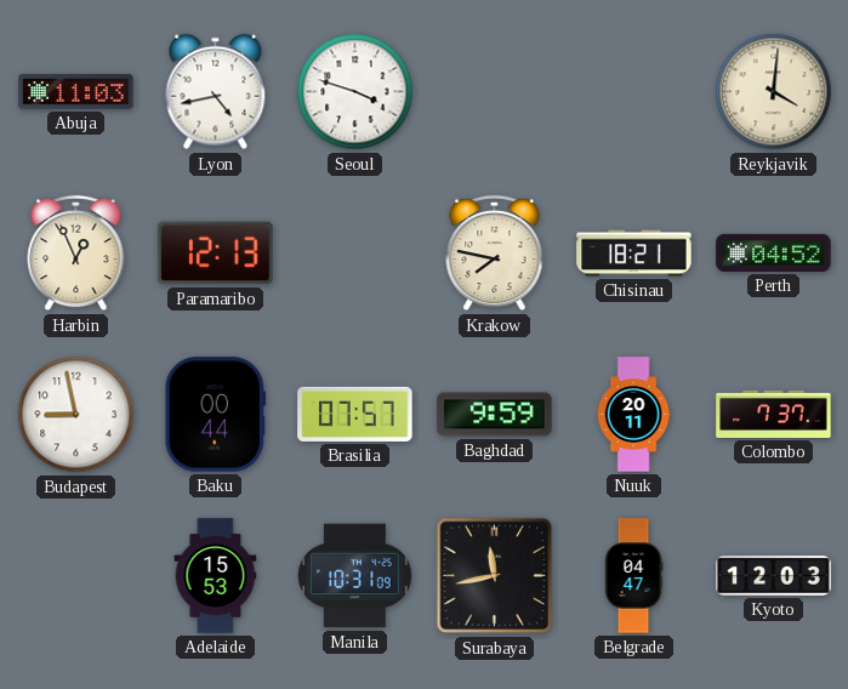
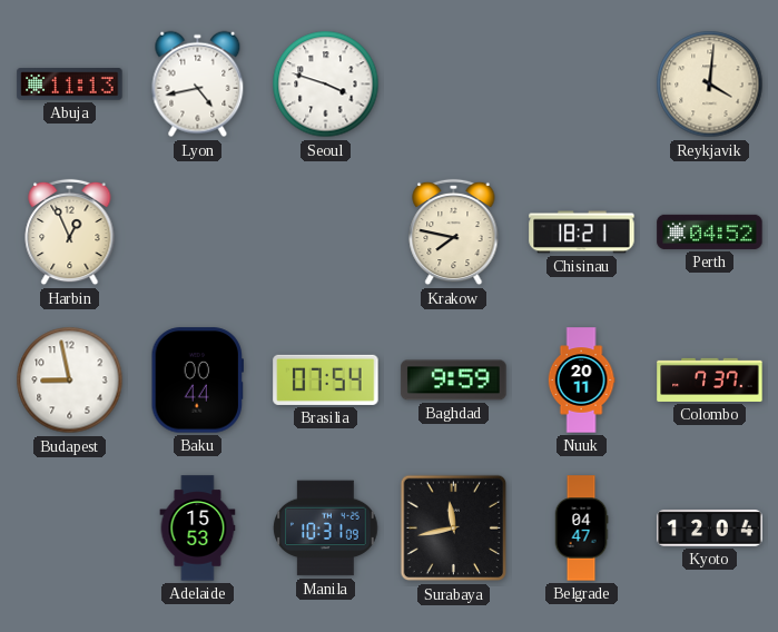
Abuja: 11:03 -> 11:13 (70, 85)
Paramaribo: 12:13 -> none (216, 254)
Brasilia: 07:57 -> 07:54 (326, 379)
Kyoto: 12:03 -> 12:04 (710, 529)
